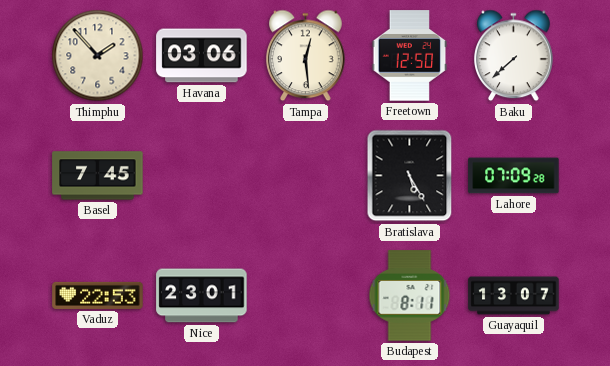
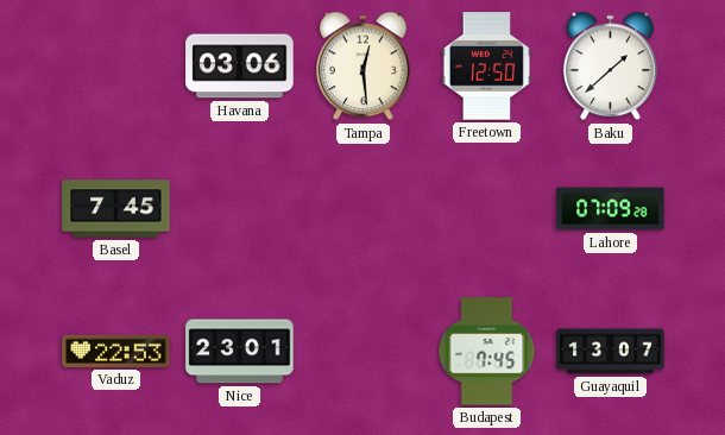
Thimphu: 1:53 -> none (98, 56)
Baku: 7:38 -> 1:38 (611, 67)
Bratislava: 5:25 -> none (410, 176)
Budapest: 8:11 -> 7:45 (487, 352)
